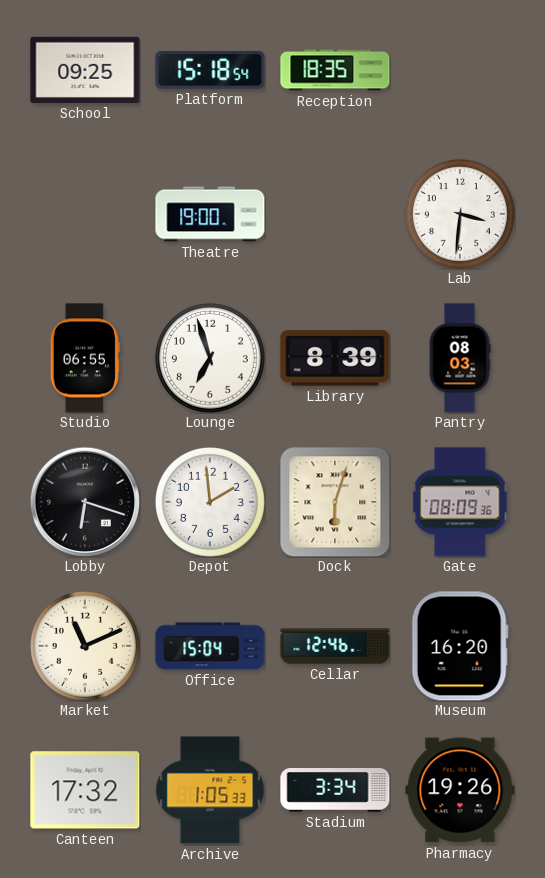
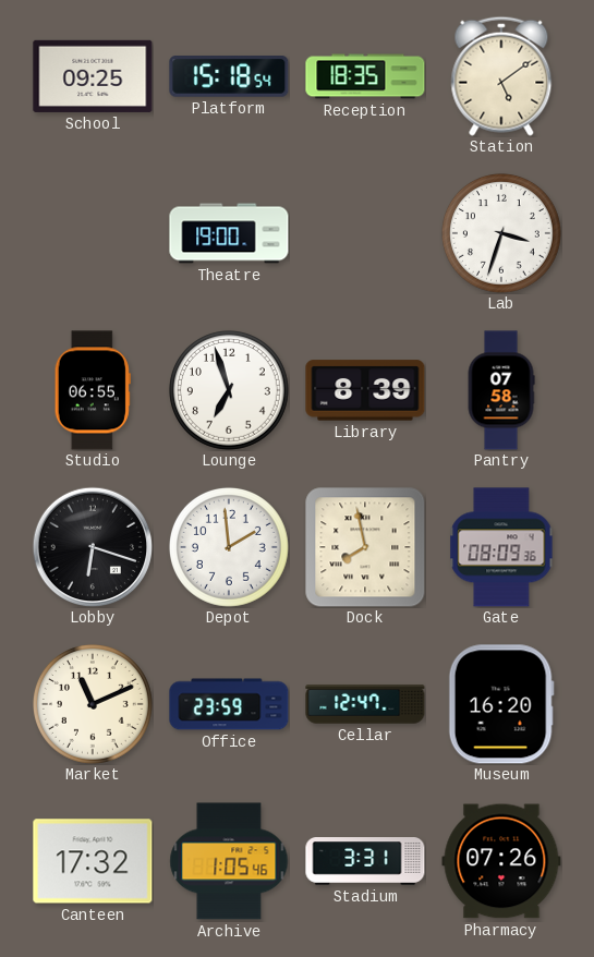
Station: none -> 5:09 (501, 76)
Lab: 3:31 -> 3:33 (501, 233)
Pantry: 08:03 -> 07:58 (501, 390)
Dock: 6:03 -> 7:58 (365, 547)
Office: 15:04 -> 23:59 (229, 704)
Cellar: 12:46 -> 12:47 (365, 704)
Archive: 1:05:33 -> 1:05:46 (229, 861)
Stadium: 3:34 -> 3:31 (365, 862)
Pharmacy: 19:26 -> 07:26 (501, 861)
